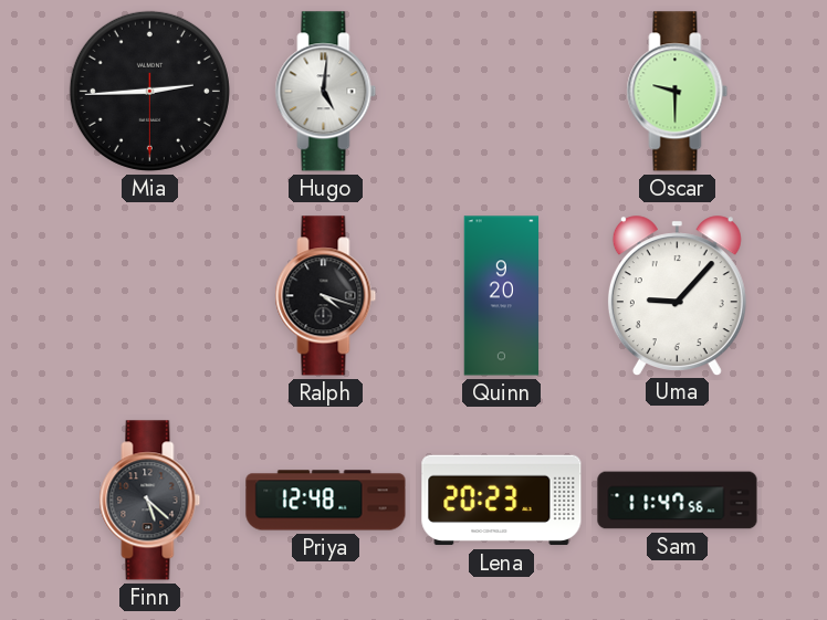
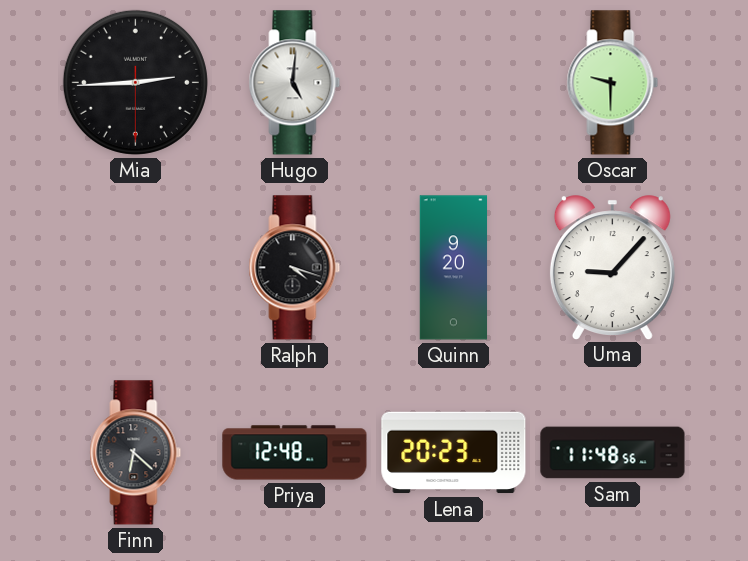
Finn: 5:22 -> 6:22 (136, 453)
Sam: 11:47 -> 11:48 (613, 453)
